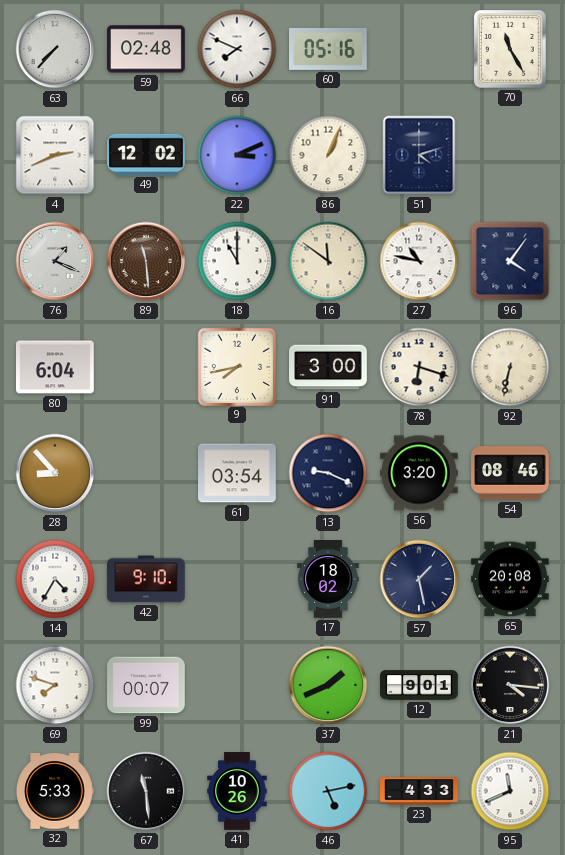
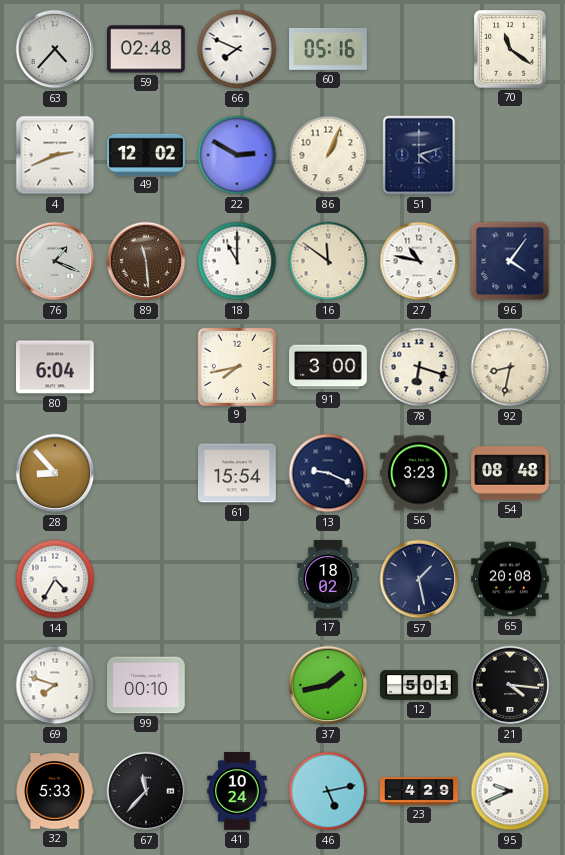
63: 7:37 -> 4:37 (55, 49)
70: 11:25 -> 11:21 (511, 49)
22: 3:11 -> 2:50 (237, 155)
92: 6:32 -> 8:32 (510, 367)
61: 03:54 -> 15:54 (237, 473)
56: 3:20 -> 3:23 (419, 473)
54: 08:46 -> 08:48 (510, 473)
42: 9:10 -> none (146, 579)
99: 00:07 -> 00:10 (146, 685)
37: 1:41 -> 1:43 (328, 685)
12: 9:01 -> 5:01 (419, 685)
67: 11:29 -> 11:37 (146, 791)
41: 10:26 -> 10:24 (237, 791)
23: 4:33 -> 4:29 (419, 791)
95: 11:41 -> 9:41 (510, 791)
